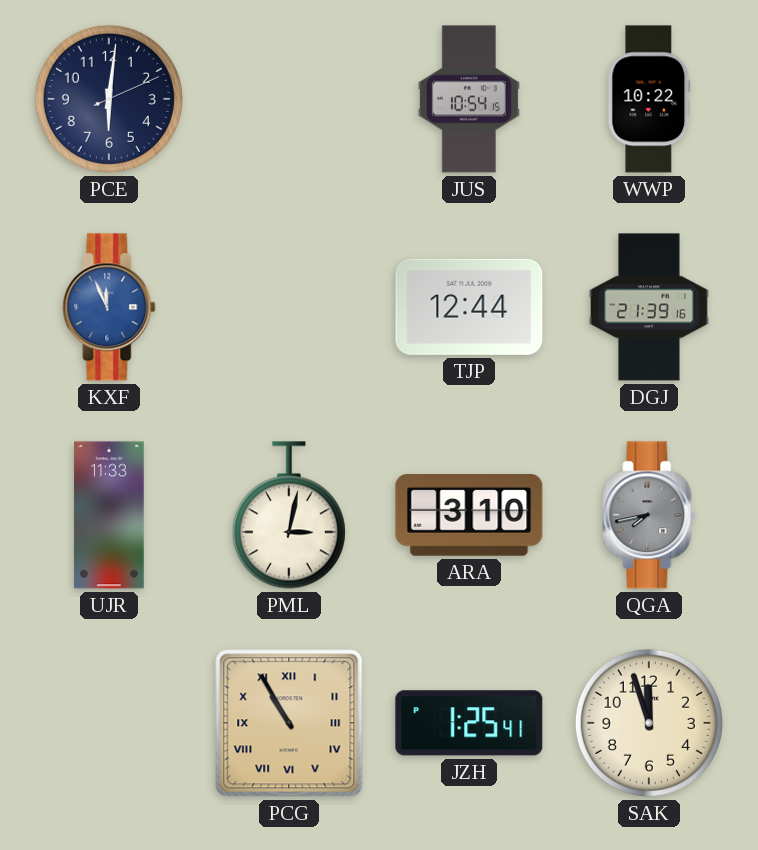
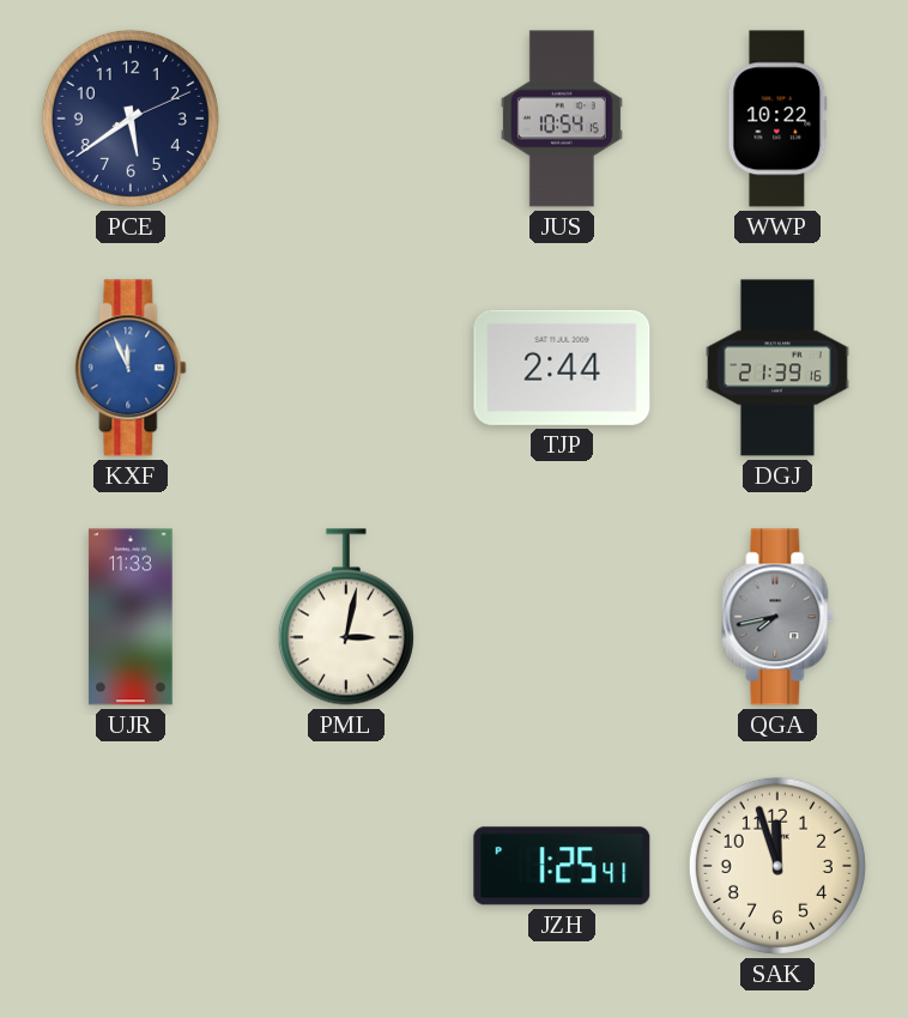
PCE: 6:01 -> 5:39 (131, 119)
TJP: 12:44 -> 2:44 (562, 368)
ARA: 3:10 -> none (469, 516)
PCG: 10:55 -> none (289, 723)
